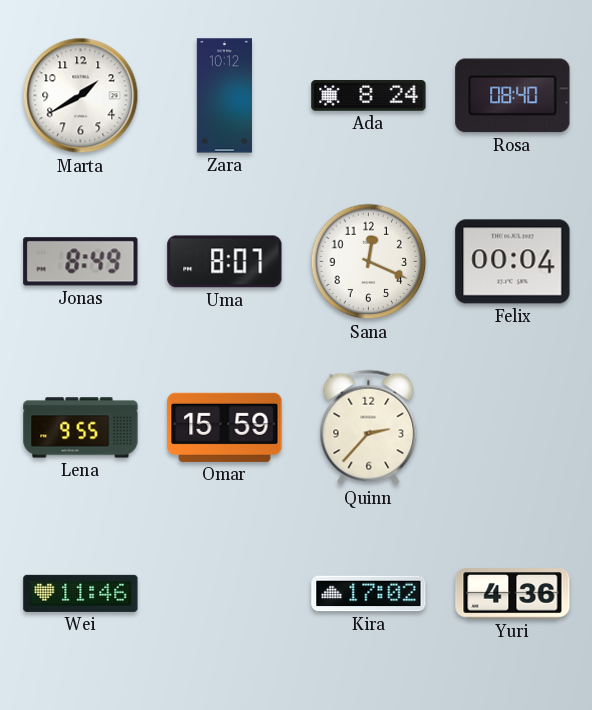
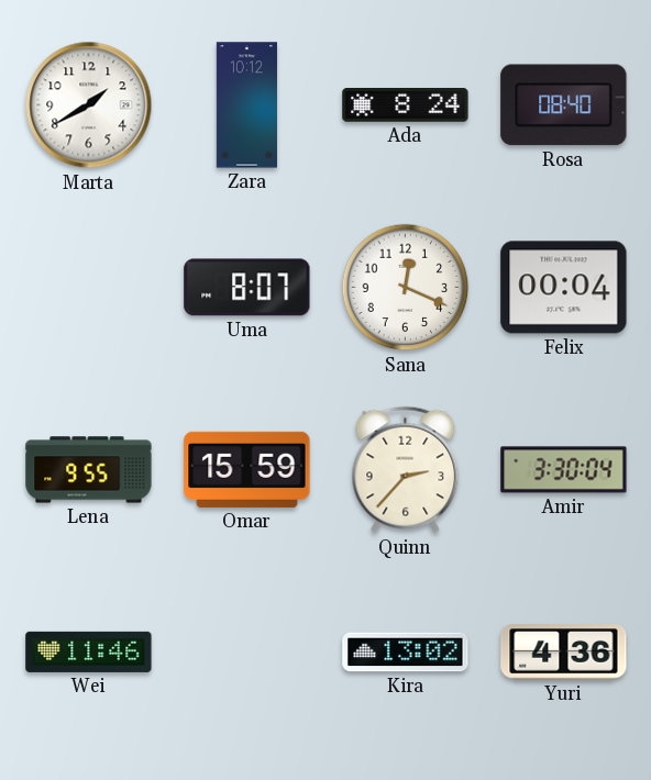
Jonas: 8:49 -> none (81, 262)
Amir: none -> 3:30 (564, 470)
Kira: 17:02 -> 13:02 (406, 653)
